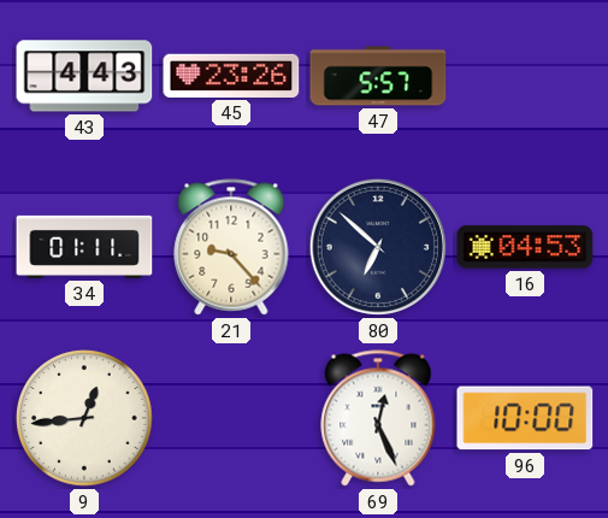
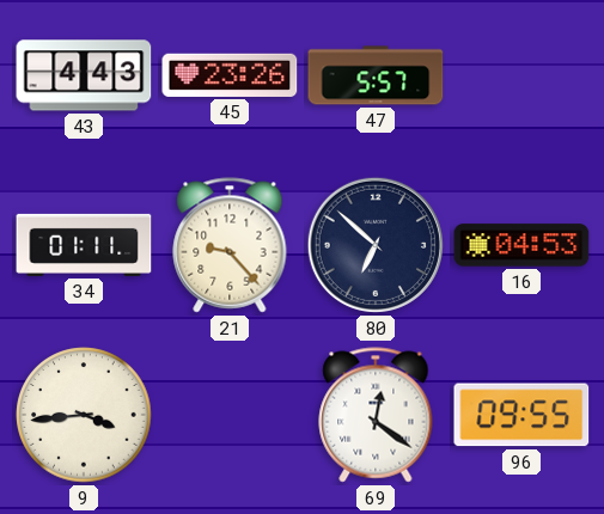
9: 12:44 -> 3:44 (84, 415)
69: 12:26 -> 12:21 (376, 415)
96: 10:00 -> 09:55 (521, 415)
